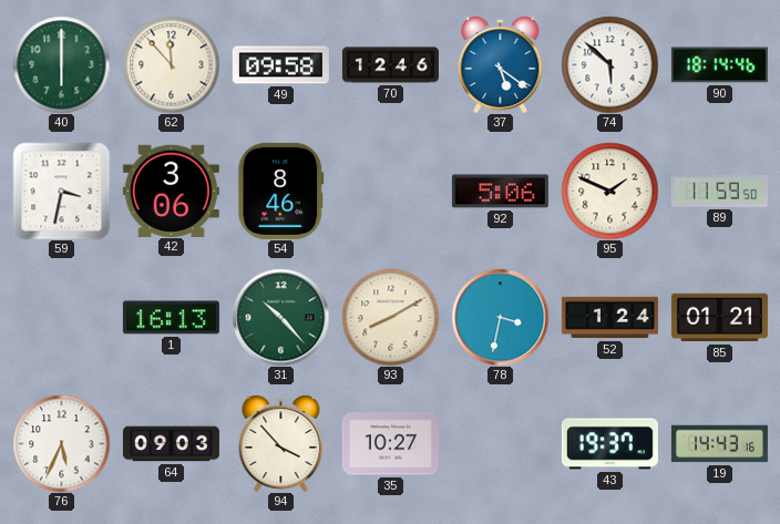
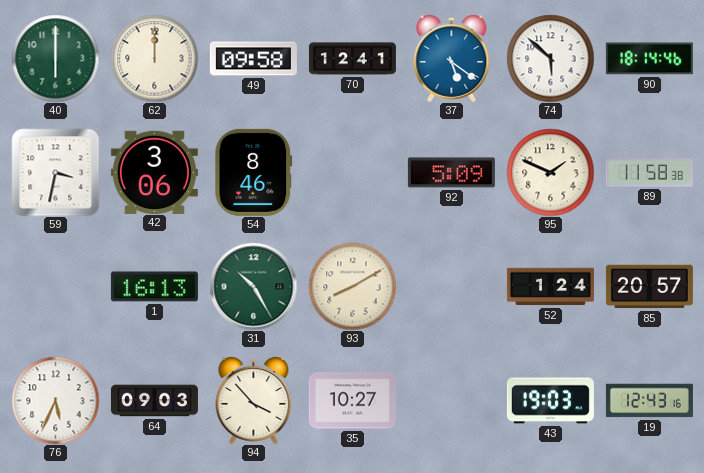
62: 11:53 -> 12:00 (154, 58)
70: 12:46 -> 12:41 (352, 59)
92: 5:06 -> 5:09 (451, 173)
89: 11:59 -> 11:58 (649, 173)
31: 10:23 -> 10:25 (253, 286)
78: 3:32 -> none (500, 317)
85: 01:21 -> 20:57 (649, 287)
43: 19:37 -> 19:03 (550, 401)
19: 14:43 -> 12:43 (649, 401)
